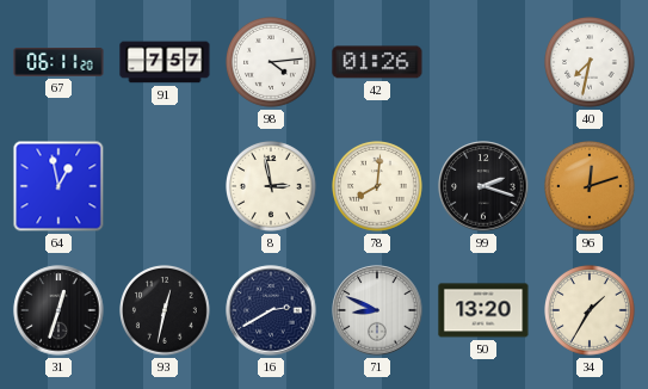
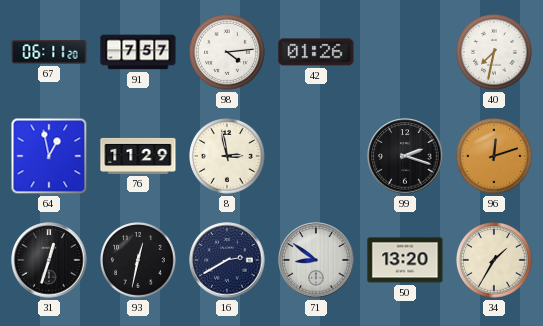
76: none -> 11:29 (138, 156)
78: 8:01 -> none (378, 187)
71: 8:49 -> 8:51 (316, 260)
